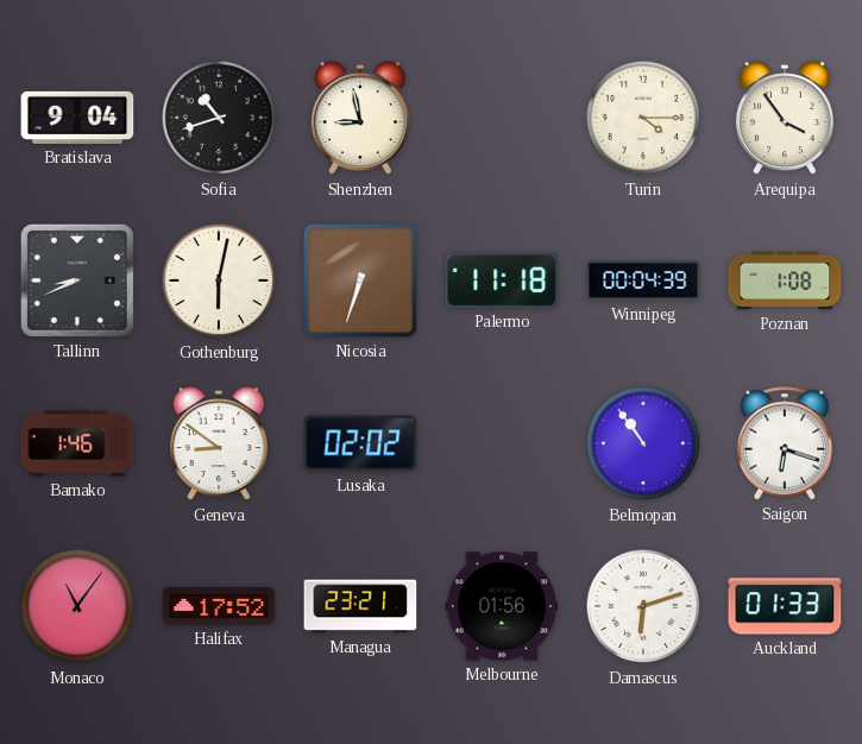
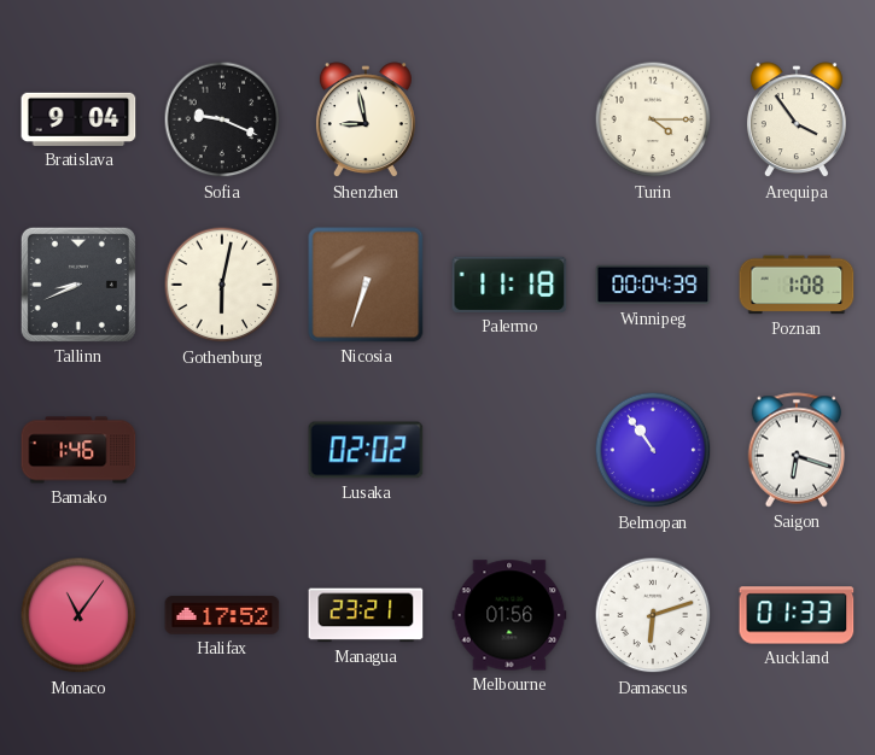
Sofia: 10:42 -> 9:19 (222, 119)
Geneva: 8:51 -> none (219, 444)
